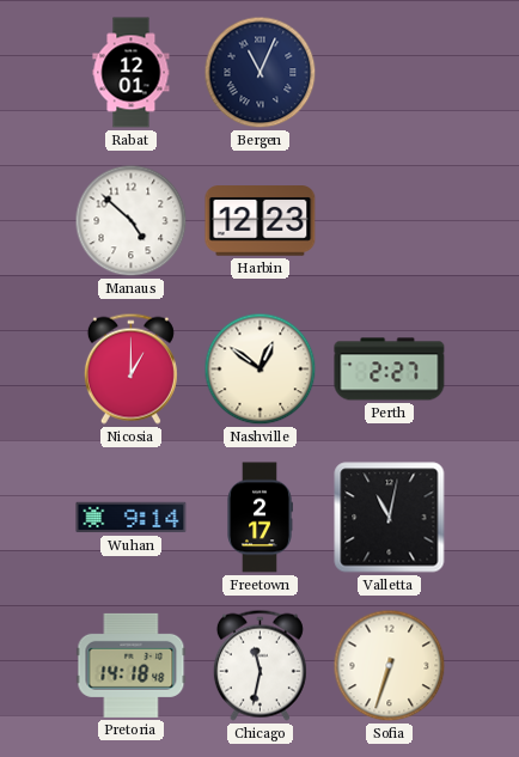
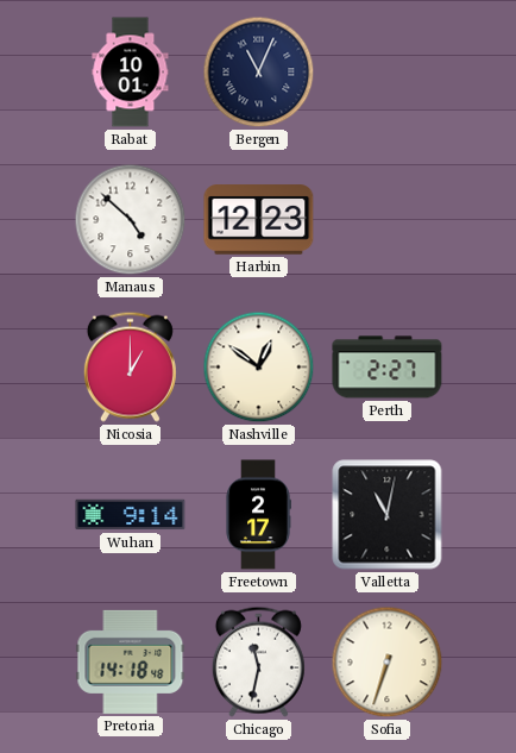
Rabat: 12:01 -> 10:01 (131, 73)
